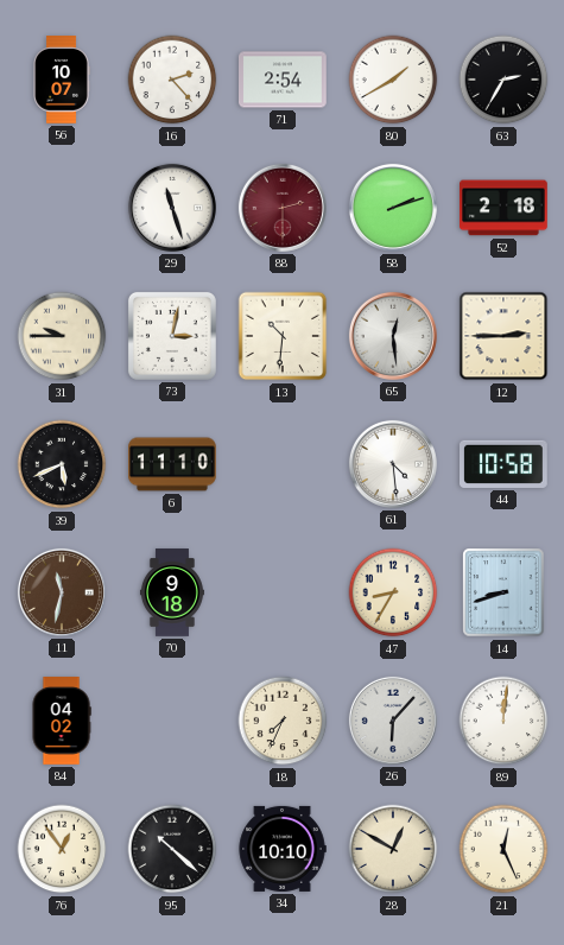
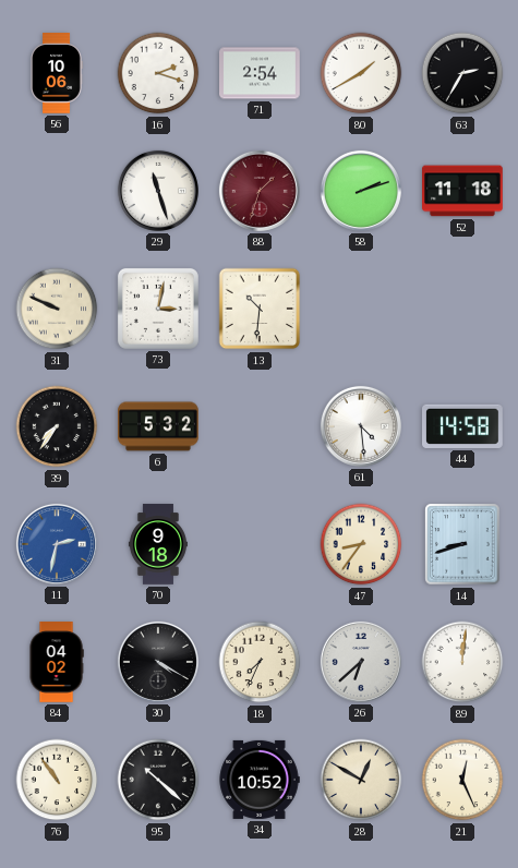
56: 10:07 -> 10:06 (57, 74)
16: 2:23 -> 2:18 (158, 73)
88: 2:30 -> 1:33 (260, 191)
52: 2:18 -> 11:18 (463, 191)
31: 9:45 -> 9:49 (57, 309)
65: 12:29 -> none (393, 336)
12: 2:45 -> none (503, 336)
39: 5:41 -> 7:36 (57, 426)
6: 11:10 -> 5:32 (158, 426)
44: 10:58 -> 14:58 (463, 426)
11: 11:32 -> 2:32 (57, 544)
11 dial: brown -> blue (57, 544)
47: 8:35 -> 8:36 (361, 544)
30: none -> 4:20 (158, 662)
26: 6:07 -> 6:38 (361, 662)
76: 12:54 -> 10:54 (57, 780)
34: 10:10 -> 10:52 (260, 780)
